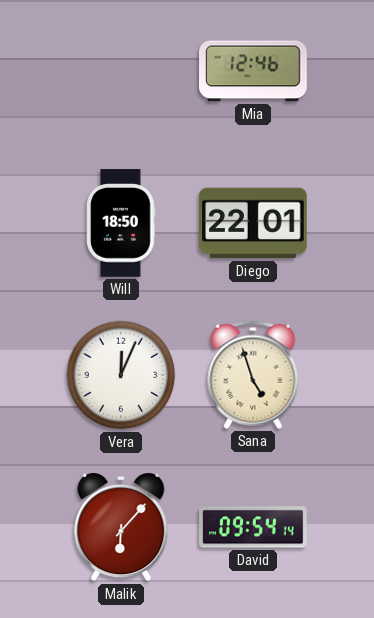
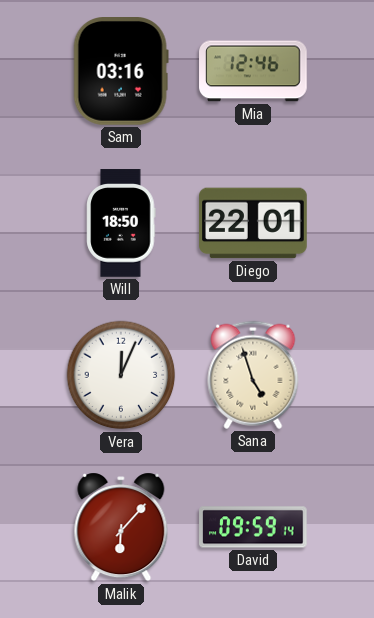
Sam: none -> 03:16 (121, 72)
David: 09:54 -> 09:59 (253, 527)
